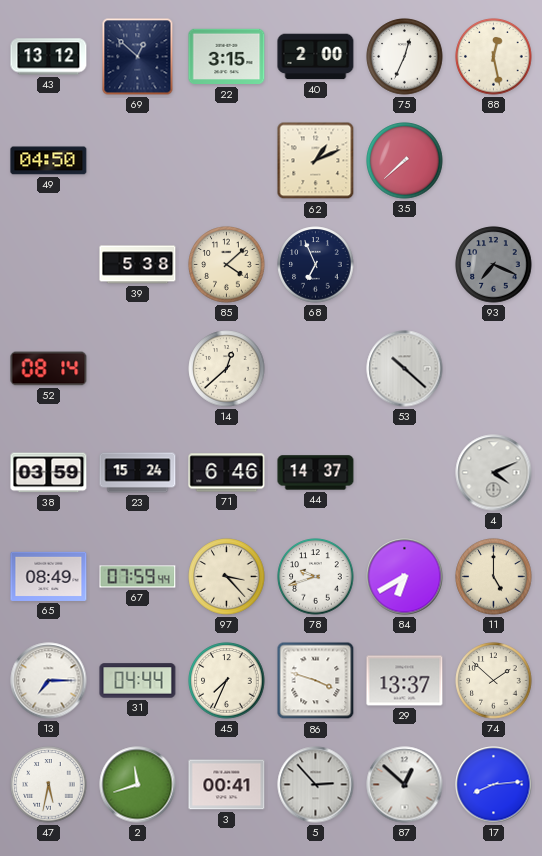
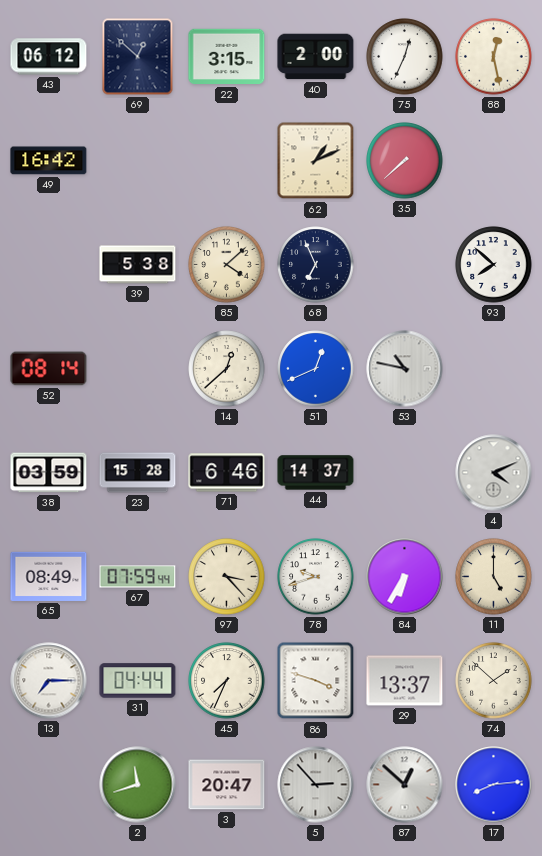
43: 13:12 -> 06:12 (49, 57)
49: 04:50 -> 16:42 (49, 161)
93: 7:19 -> 7:52 (494, 265)
93 dial: grey -> white (494, 265)
51: none -> 12:41 (316, 369)
53: 10:22 -> 10:47 (405, 369)
23: 15:24 -> 15:28 (138, 473)
84: 6:40 -> 6:35 (405, 577)
47: 5:32 -> none (49, 785)
3: 00:41 -> 20:47 (227, 785)
